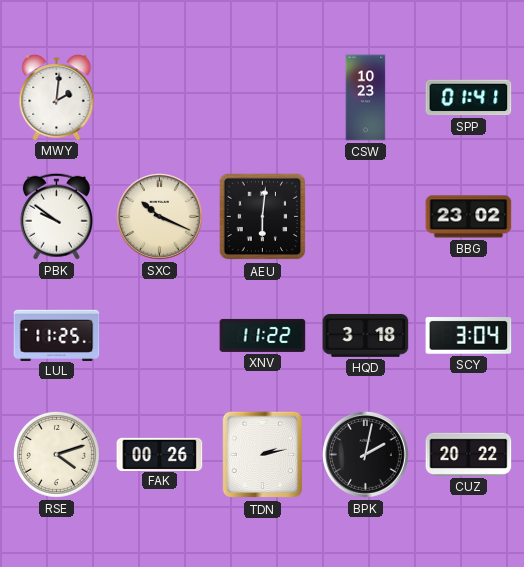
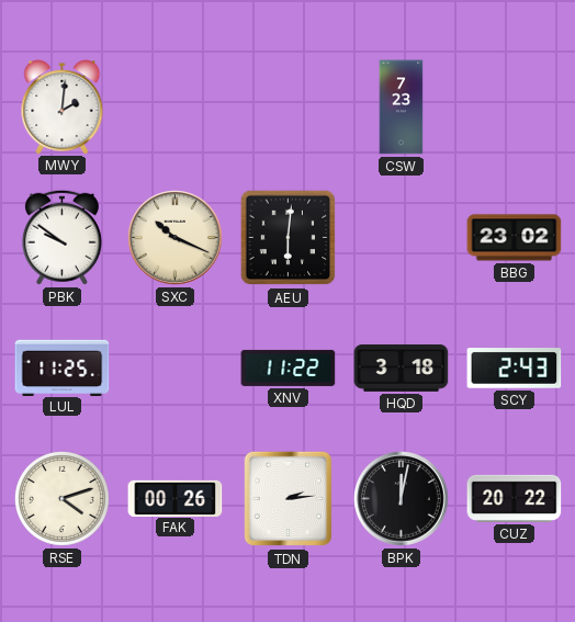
CSW: 10:23 -> 7:23 (402, 108)
SPP: 01:41 -> none (469, 98)
SCY: 3:04 -> 2:43 (515, 369)
TDN: 2:13 -> 2:14 (289, 499)
BPK: 2:02 -> 12:02 (402, 499)
